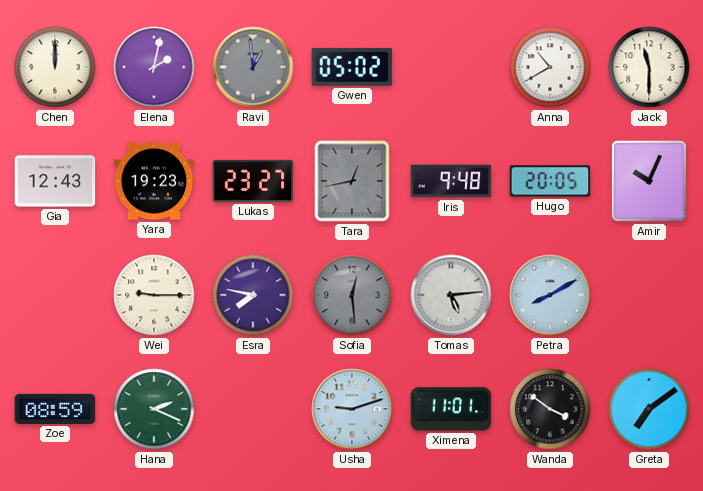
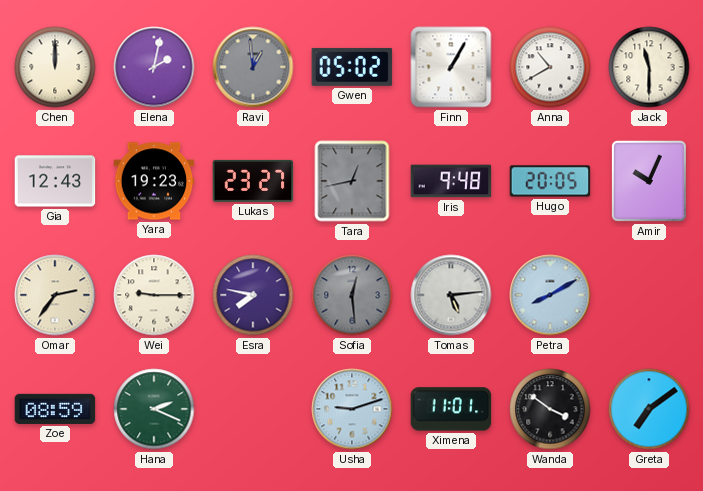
Finn: none -> 1:05 (451, 67)
Omar: none -> 2:36 (55, 295)
